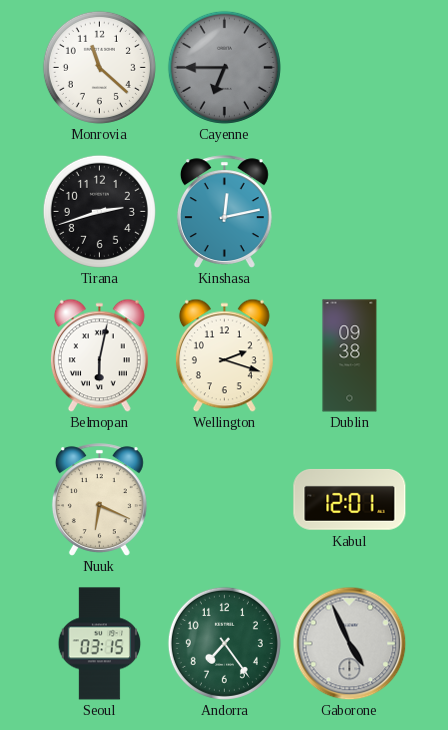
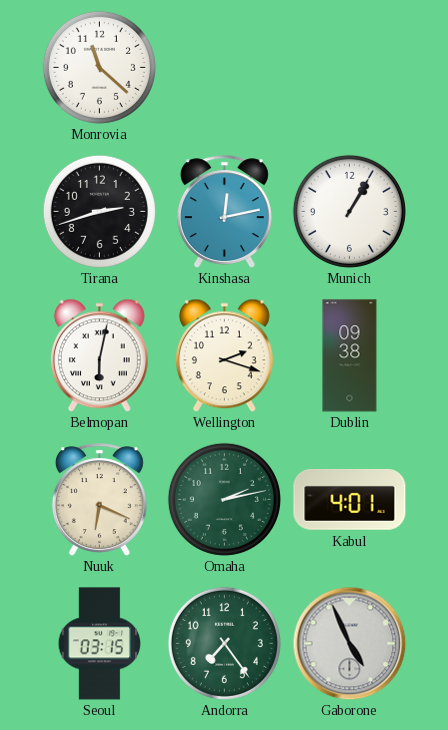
Cayenne: 6:45 -> none (224, 67)
Munich: none -> 1:05 (349, 211)
Omaha: none -> 2:13 (224, 499)
Kabul: 12:01 -> 4:01 (350, 499)
